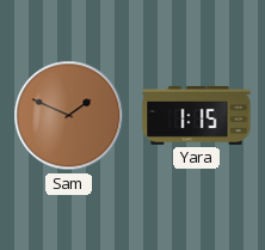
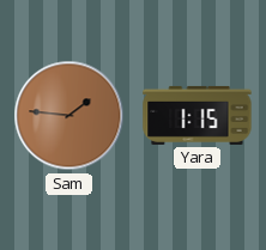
Sam: 1:49 -> 1:46 (69, 116)
